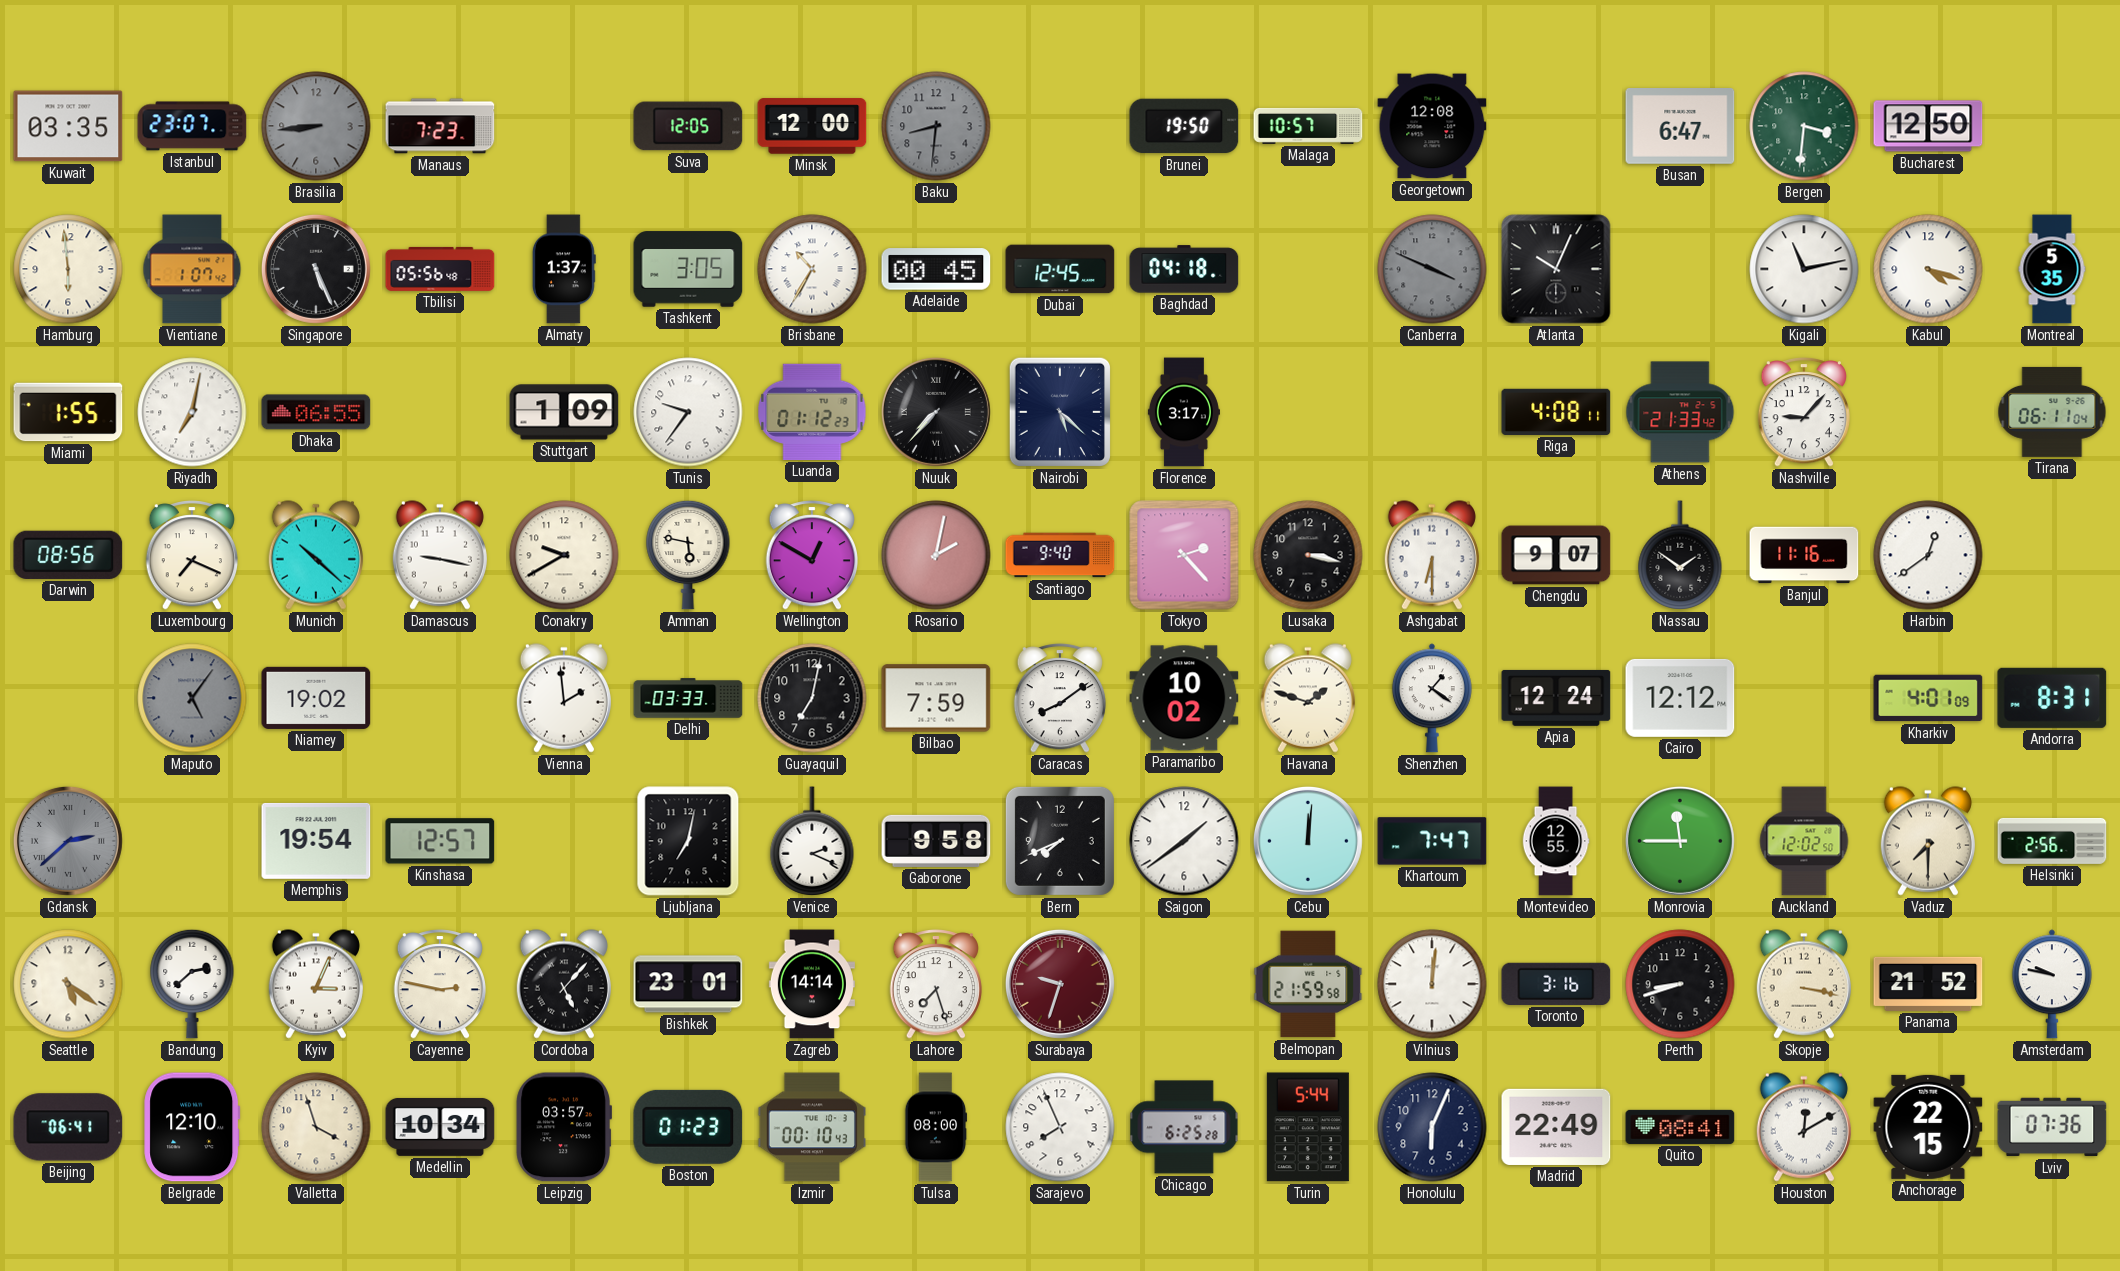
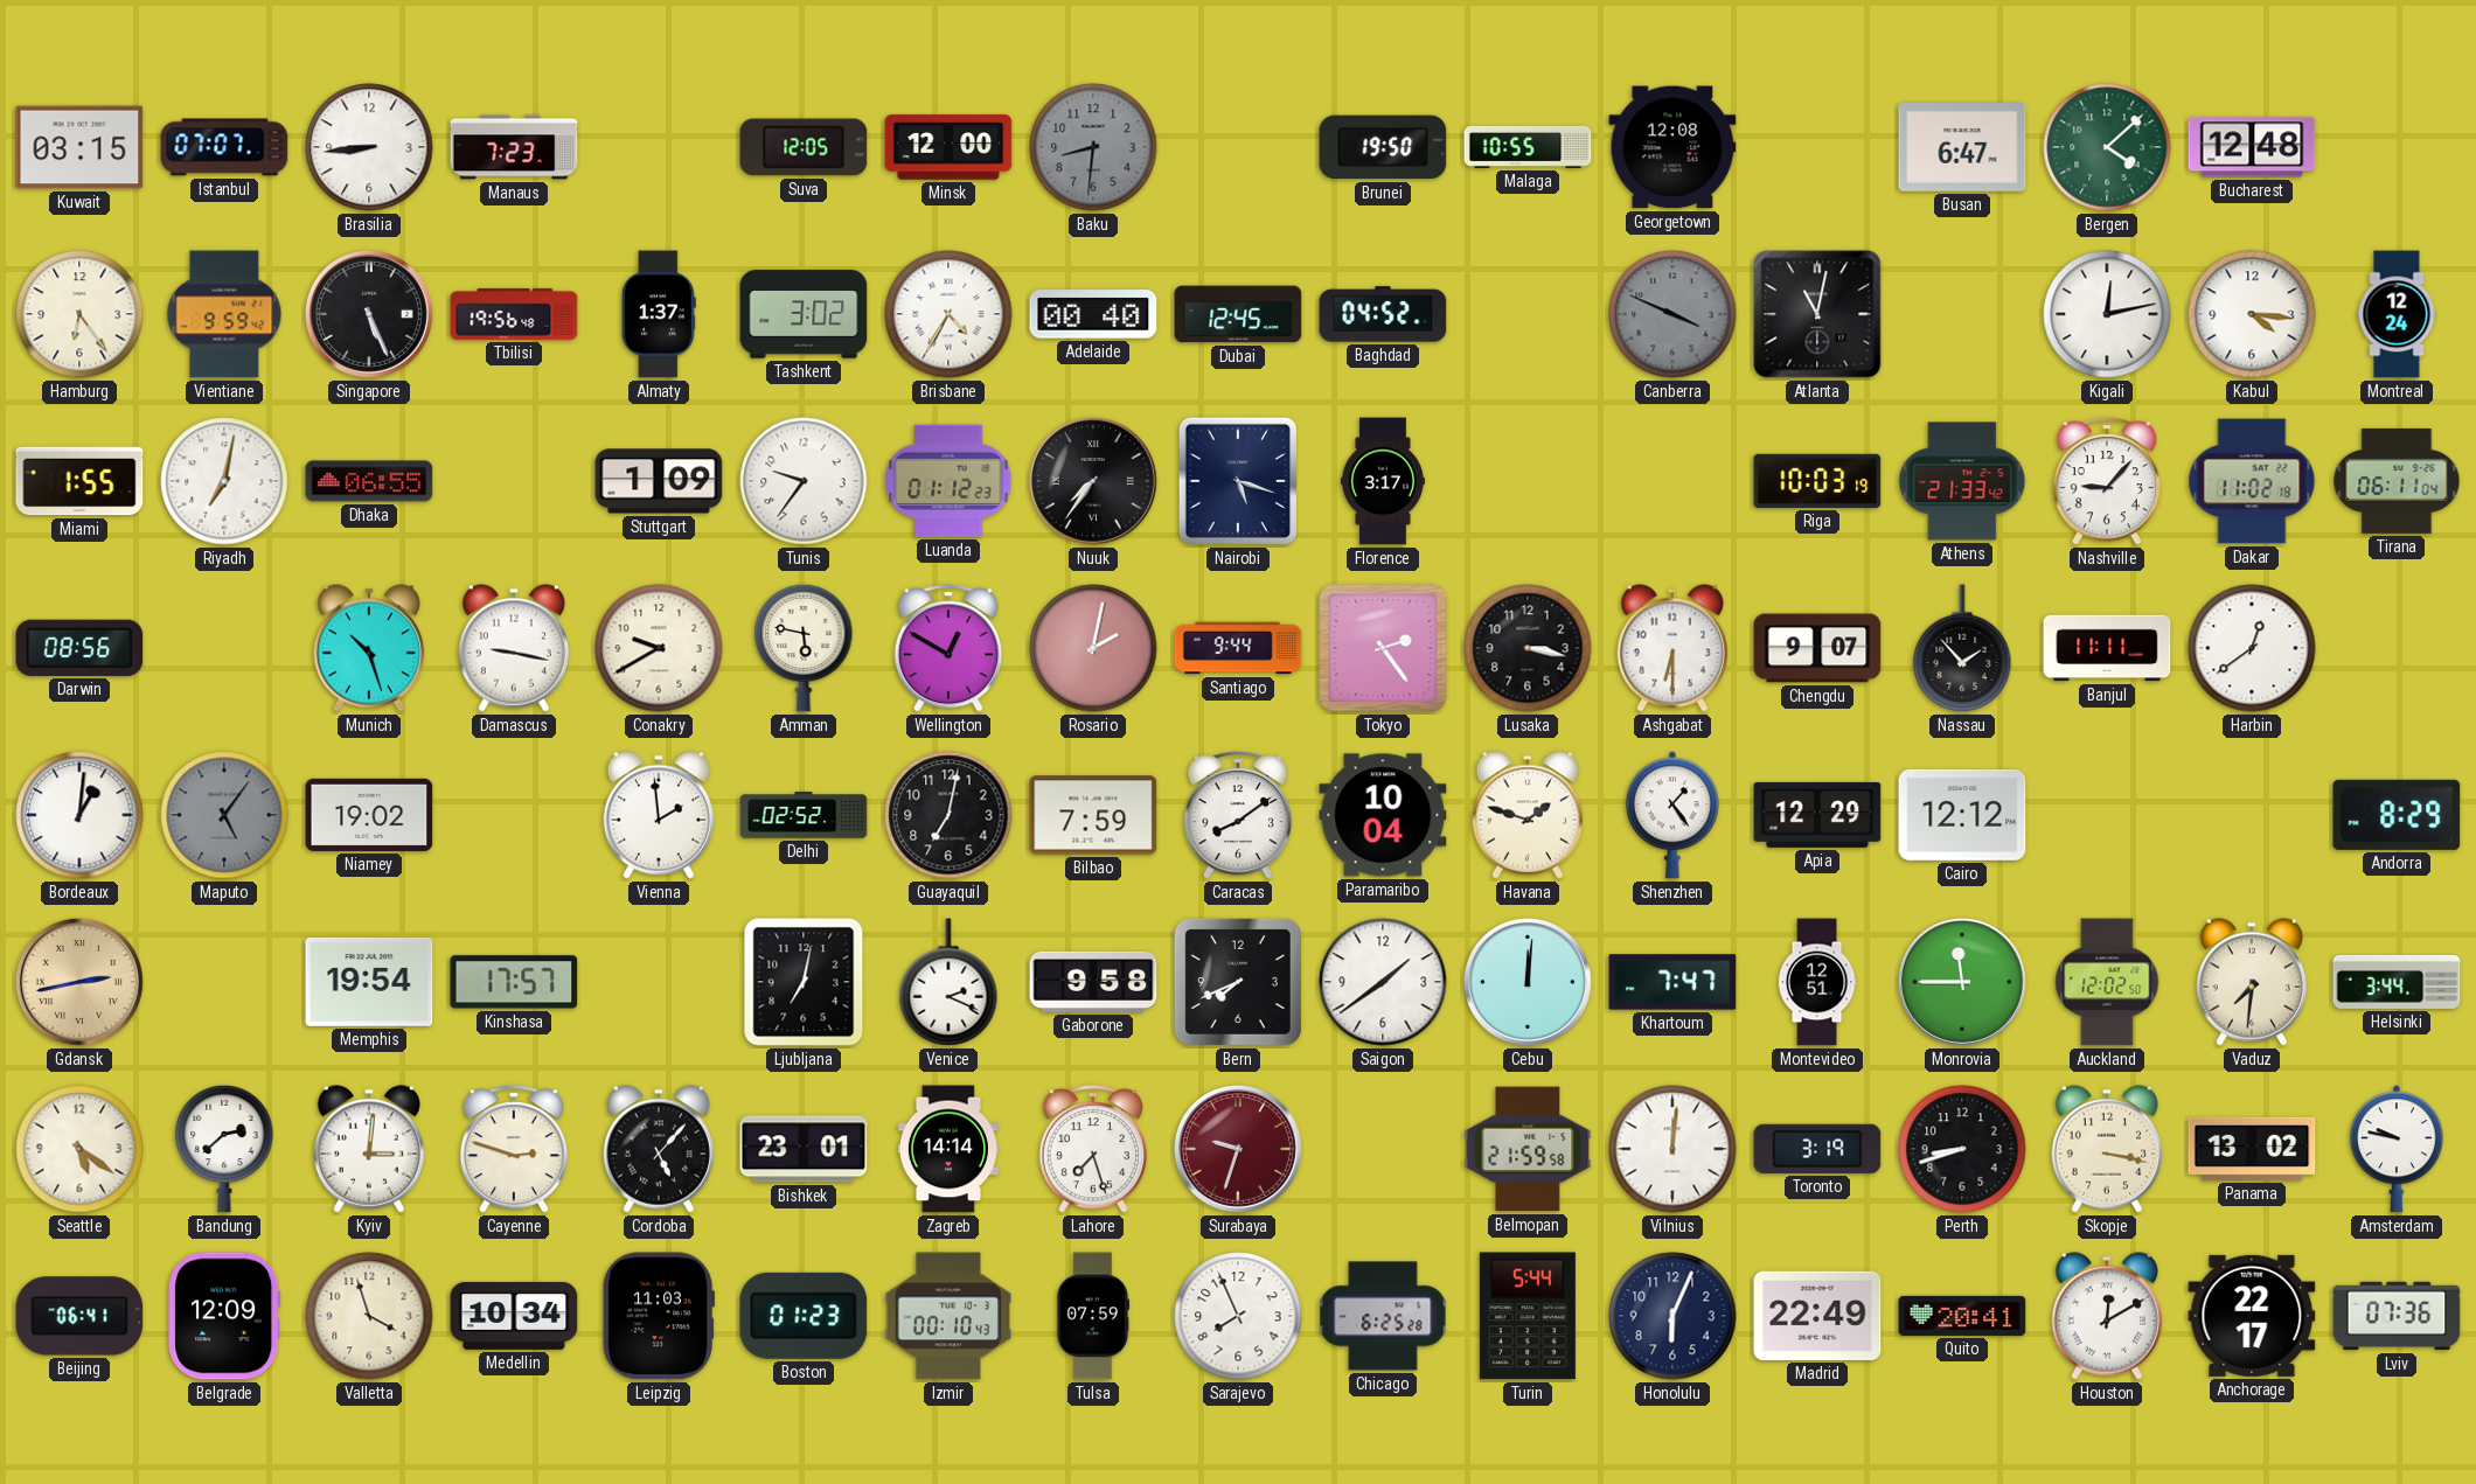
Kuwait: 03:35 -> 03:15 (79, 147)
Istanbul: 23:07 -> 07:07 (224, 147)
Brasilia dial: grey -> white (369, 147)
Malaga: 10:57 -> 10:55 (1528, 147)
Bergen: 3:31 -> 4:08 (2107, 147)
Bucharest: 12:50 -> 12:48 (2252, 147)
Hamburg: 5:59 -> 6:24 (79, 314)
Vientiane: 1:07 -> 9:59 (224, 314)
Tbilisi: 05:56 -> 19:56 (514, 314)
Tashkent: 3:05 -> 3:02 (804, 314)
Brisbane: 10:35 -> 4:35 (948, 314)
Adelaide: 00:45 -> 00:40 (1093, 314)
Baghdad: 04:18 -> 04:52 (1383, 314)
Atlanta: 10:04 -> 11:02 (1817, 314)
Kigali: 11:13 -> 12:13 (2107, 314)
Kabul: 4:18 -> 4:16 (2252, 314)
Montreal: 5:35 -> 12:24 (2397, 314)
Nuuk: 7:37 -> 7:36 (1093, 481)
Nairobi: 5:22 -> 5:18 (1237, 481)
Riga: 4:08 -> 10:03 (1817, 481)
Dakar: none -> 11:02 (2252, 481)
Luxembourg: 7:19 -> none (191, 556)
Munich: 10:22 -> 10:27 (369, 648)
Santiago: 9:40 -> 9:44 (1238, 648)
Tokyo: 2:23 -> 2:24 (1383, 648)
Nassau: 1:51 -> 1:53 (1962, 648)
Banjul: 11:16 -> 11:11 (2107, 648)
Bordeaux: none -> 1:01 (79, 815)
Delhi: 03:33 -> 02:52 (804, 815)
Paramaribo: 10:02 -> 10:04 (1383, 815)
Shenzhen: 1:21 -> 1:24 (1672, 815)
Apia: 12:24 -> 12:29 (1817, 815)
Kharkiv: 4:01 -> none (1928, 698)
Andorra: 8:31 -> 8:29 (2397, 815)
Gdansk: 2:38 -> 2:43 (79, 982)
Gdansk dial: grey -> champagne (79, 982)
Kinshasa: 12:57 -> 17:57 (514, 982)
Montevideo: 12:55 -> 12:51 (1817, 982)
Vaduz: 7:30 -> 7:31 (2252, 982)
Helsinki: 2:56 -> 3:44 (2397, 982)
Kyiv: 3:04 -> 3:01 (369, 1149)
Cayenne: 2:47 -> 2:48 (513, 1150)
Toronto: 3:16 -> 3:19 (1817, 1149)
Panama: 21:52 -> 13:02 (2252, 1149)
Belgrade: 12:10 -> 12:09 (224, 1316)
Leipzig: 03:57 -> 11:03 (658, 1316)
Tulsa: 08:00 -> 07:59 (1093, 1316)
Quito: 08:41 -> 20:41 (1962, 1316)
Anchorage: 22:15 -> 22:17 (2252, 1316)
